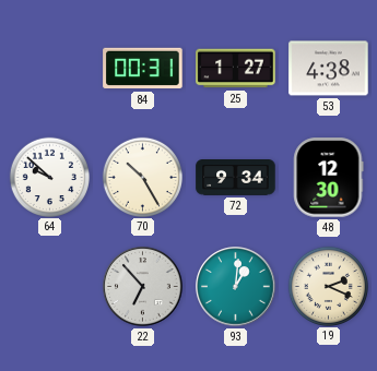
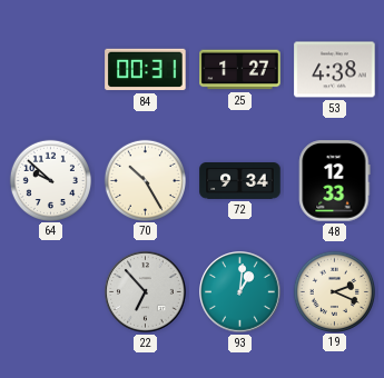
48: 12:30 -> 12:33 (335, 181)
